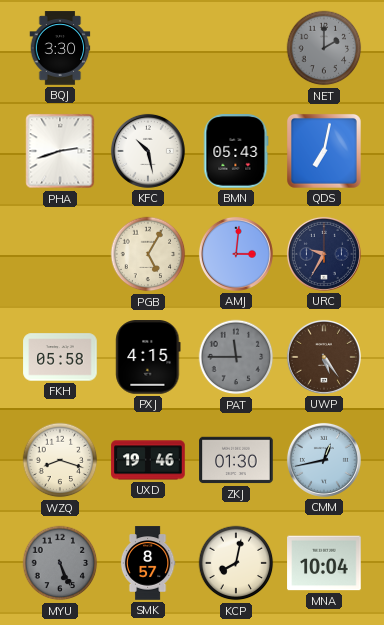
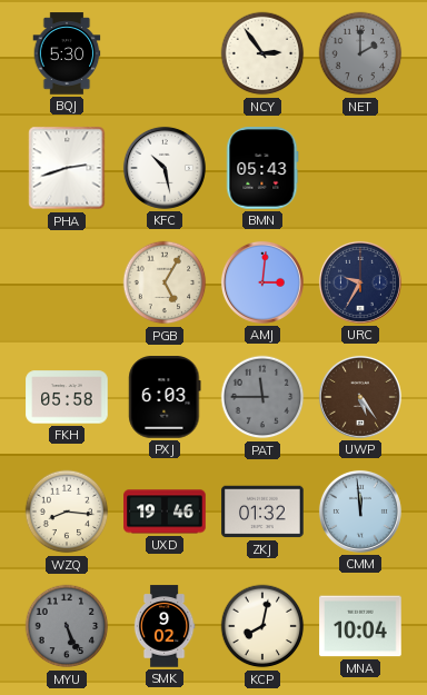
BQJ: 3:30 -> 5:30 (67, 53)
NCY: none -> 2:54 (262, 53)
QDS: 7:02 -> none (324, 151)
PXJ: 4:15 -> 6:03 (165, 397)
WZQ: 8:18 -> 8:16 (67, 512)
ZKJ: 01:30 -> 01:32 (262, 512)
CMM: 12:43 -> 11:59 (360, 512)
SMK: 8:57 -> 9:02 (165, 626)
